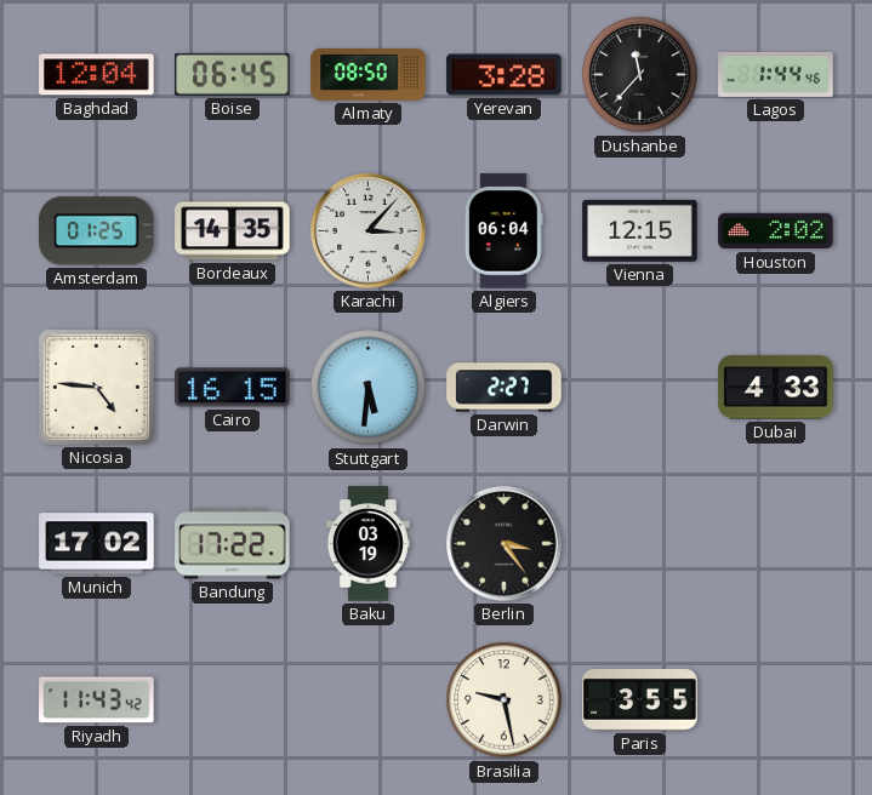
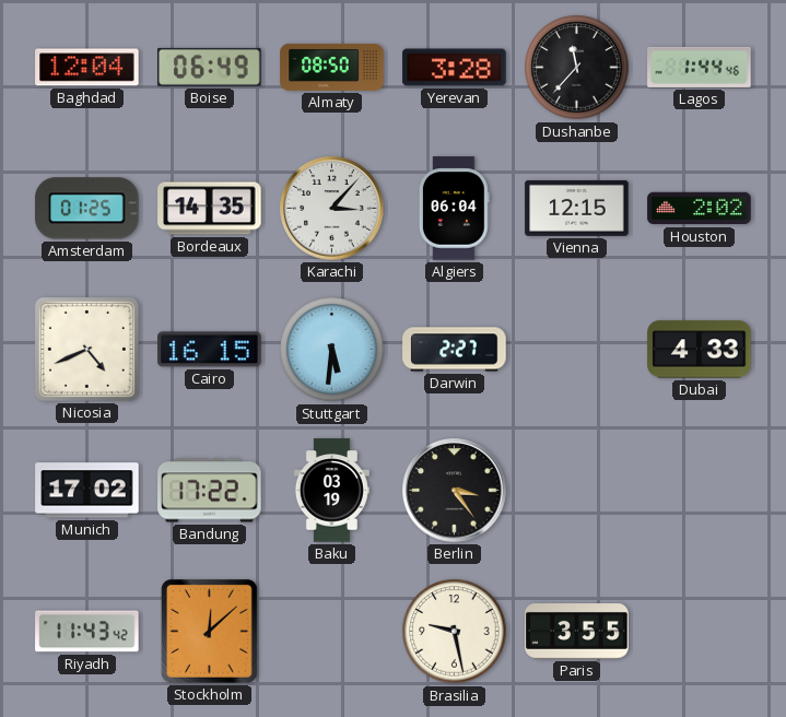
Boise: 06:45 -> 06:49 (210, 67)
Nicosia: 4:46 -> 4:41 (86, 349)
Stockholm: none -> 12:08 (209, 632)
